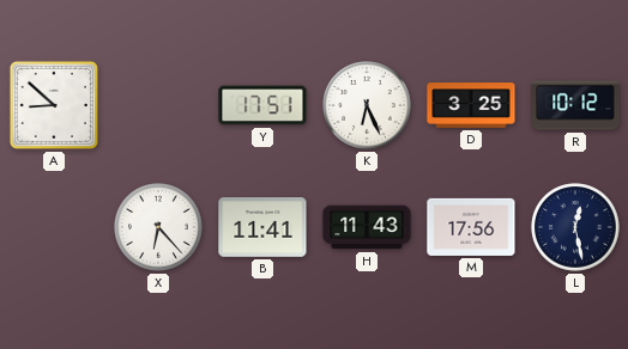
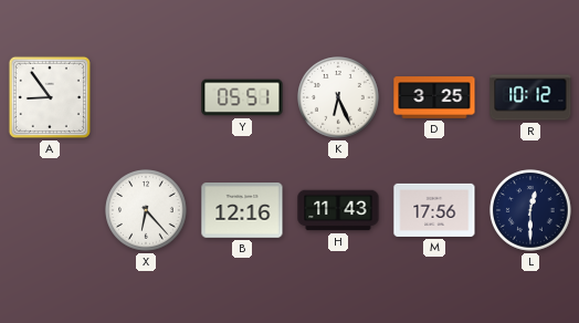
A: 8:52 -> 8:54 (50, 97)
Y: 17:51 -> 05:51 (242, 97)
B: 11:41 -> 12:16 (242, 211)
L: 12:28 -> 12:30 (530, 210)
